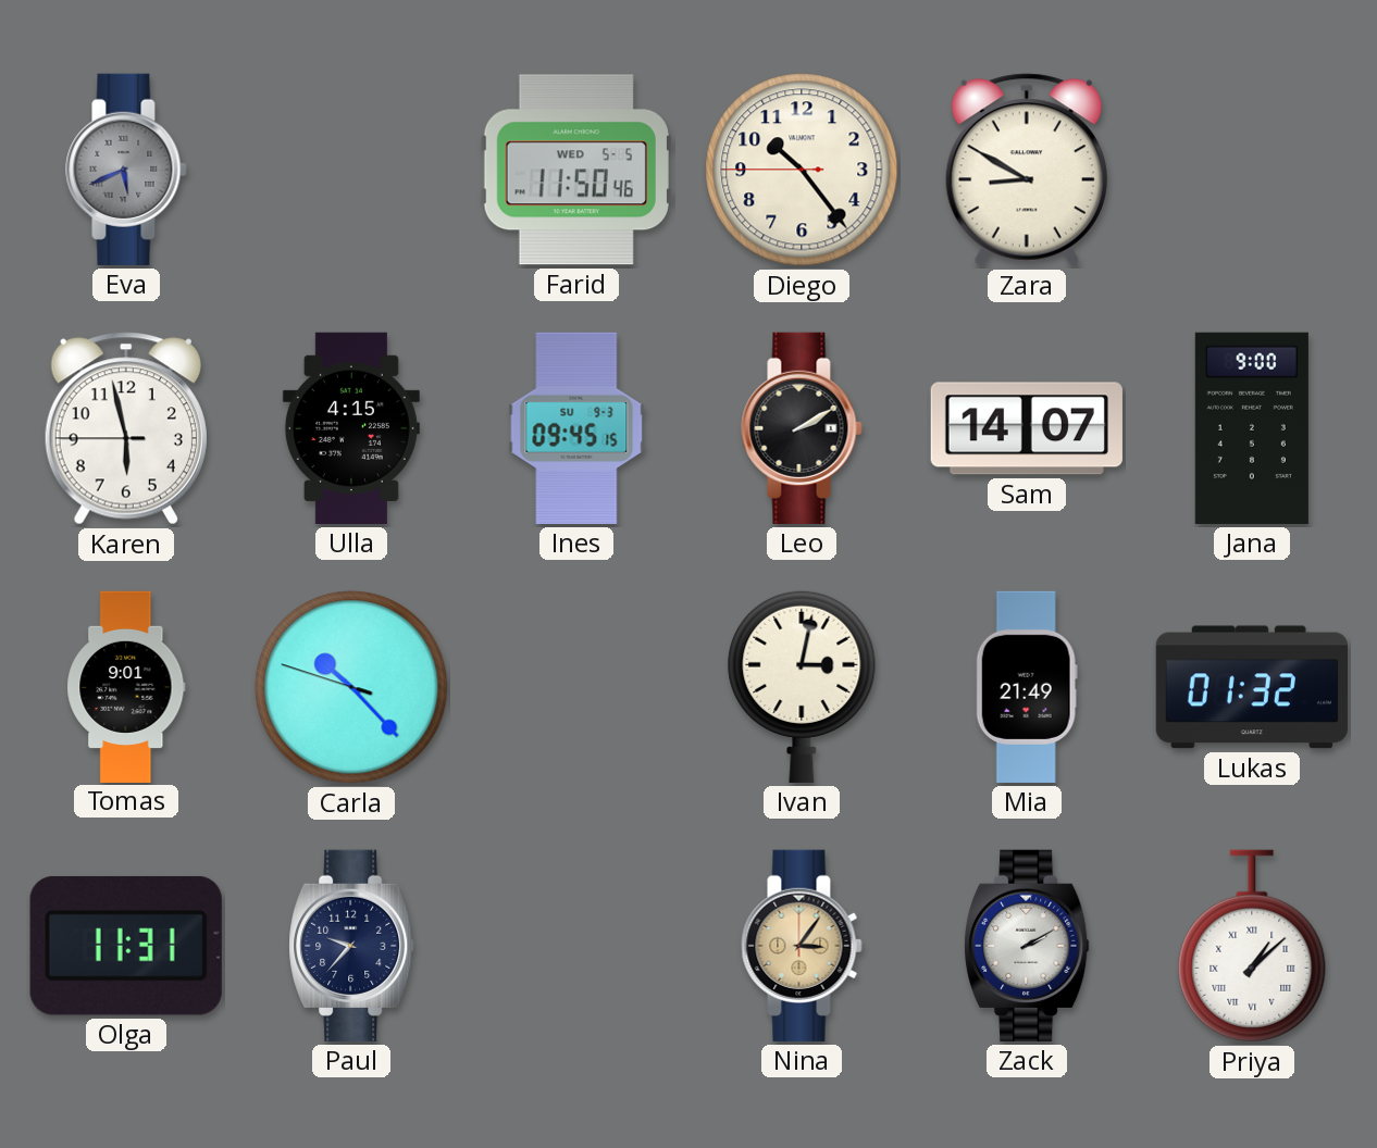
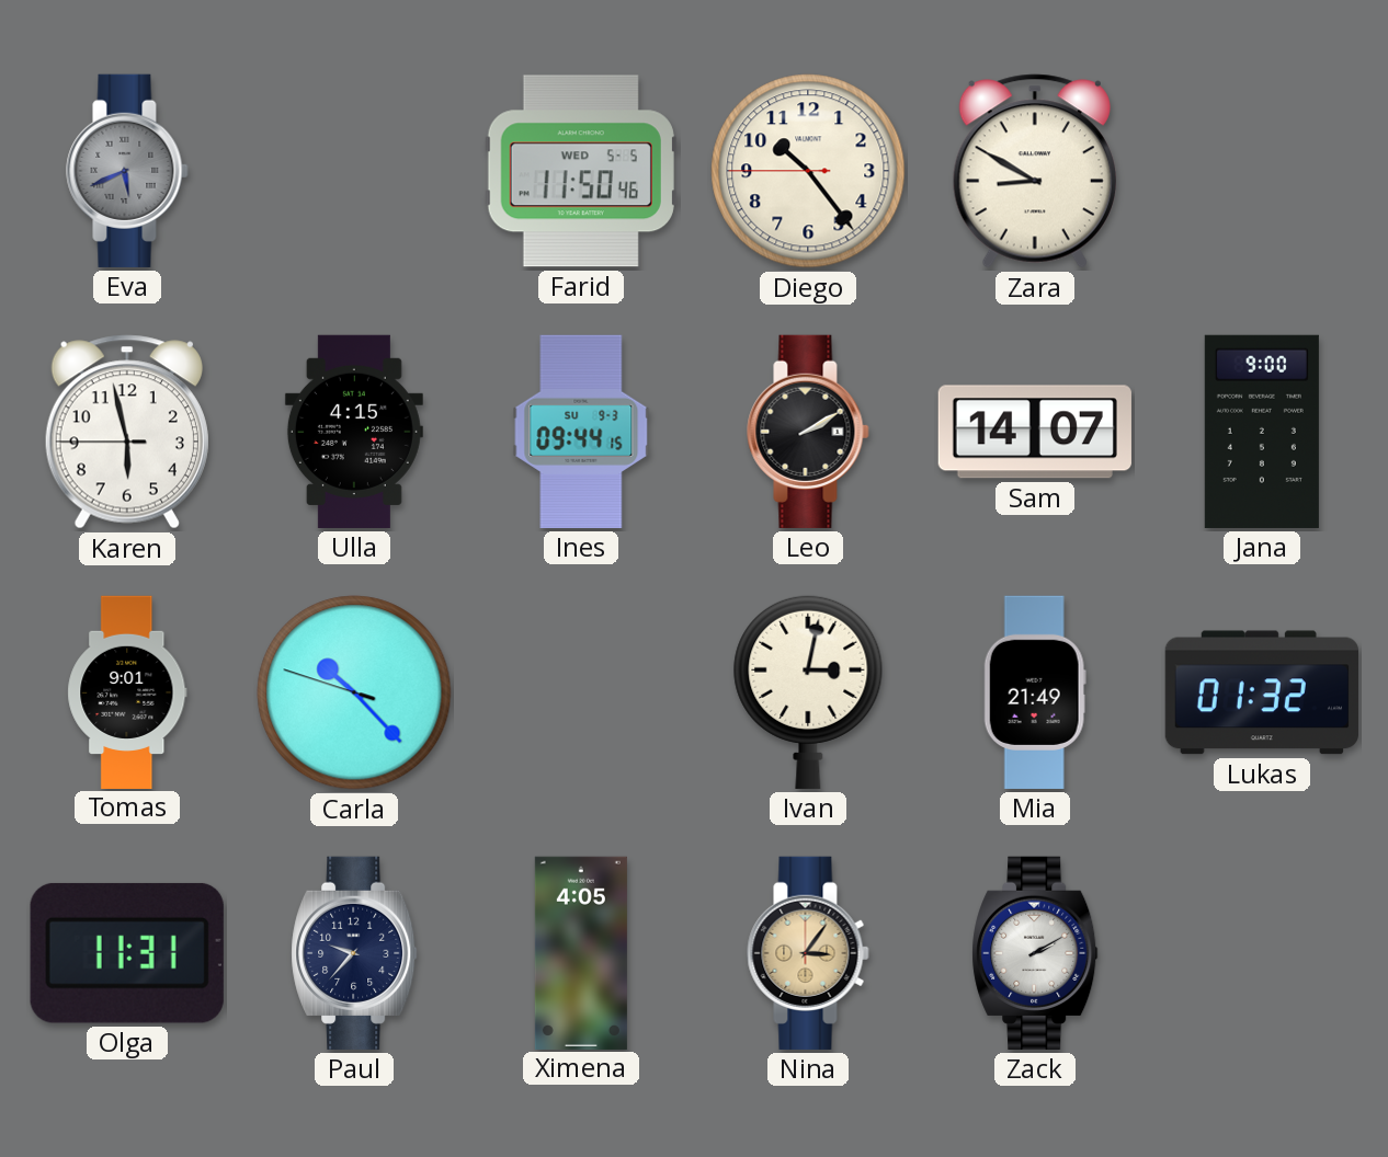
Ines: 09:45 -> 09:44 (581, 432)
Ximena: none -> 4:05 (581, 952)
Priya: 1:08 -> none (1252, 946)
